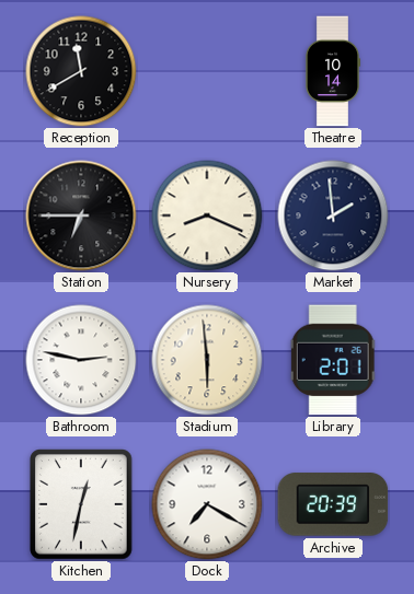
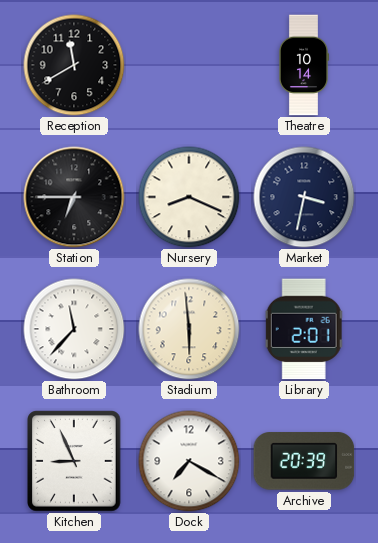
Market: 1:59 -> 3:32 (304, 197)
Bathroom: 2:47 -> 11:37 (74, 329)
Kitchen: 12:32 -> 8:56 (74, 461)
